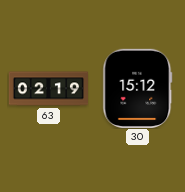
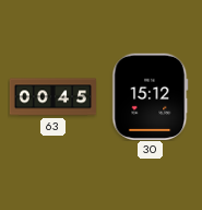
63: 02:19 -> 00:45 (52, 97)
